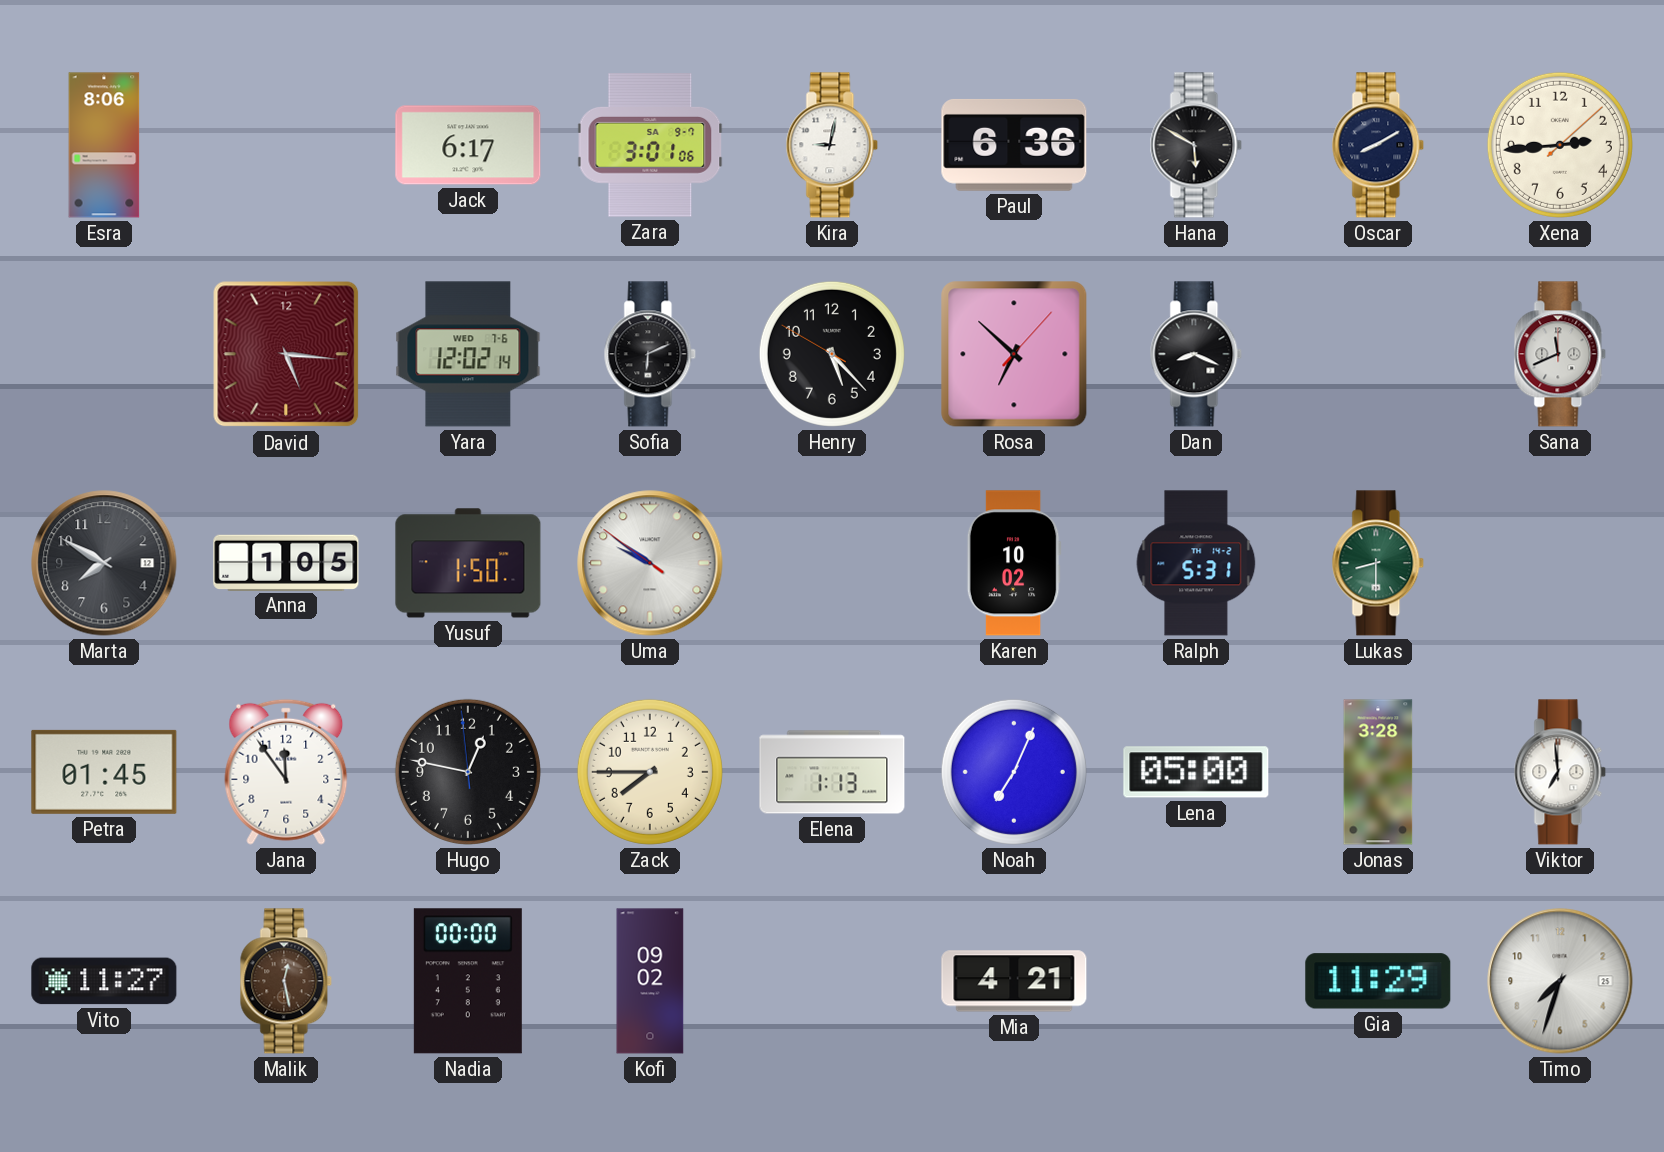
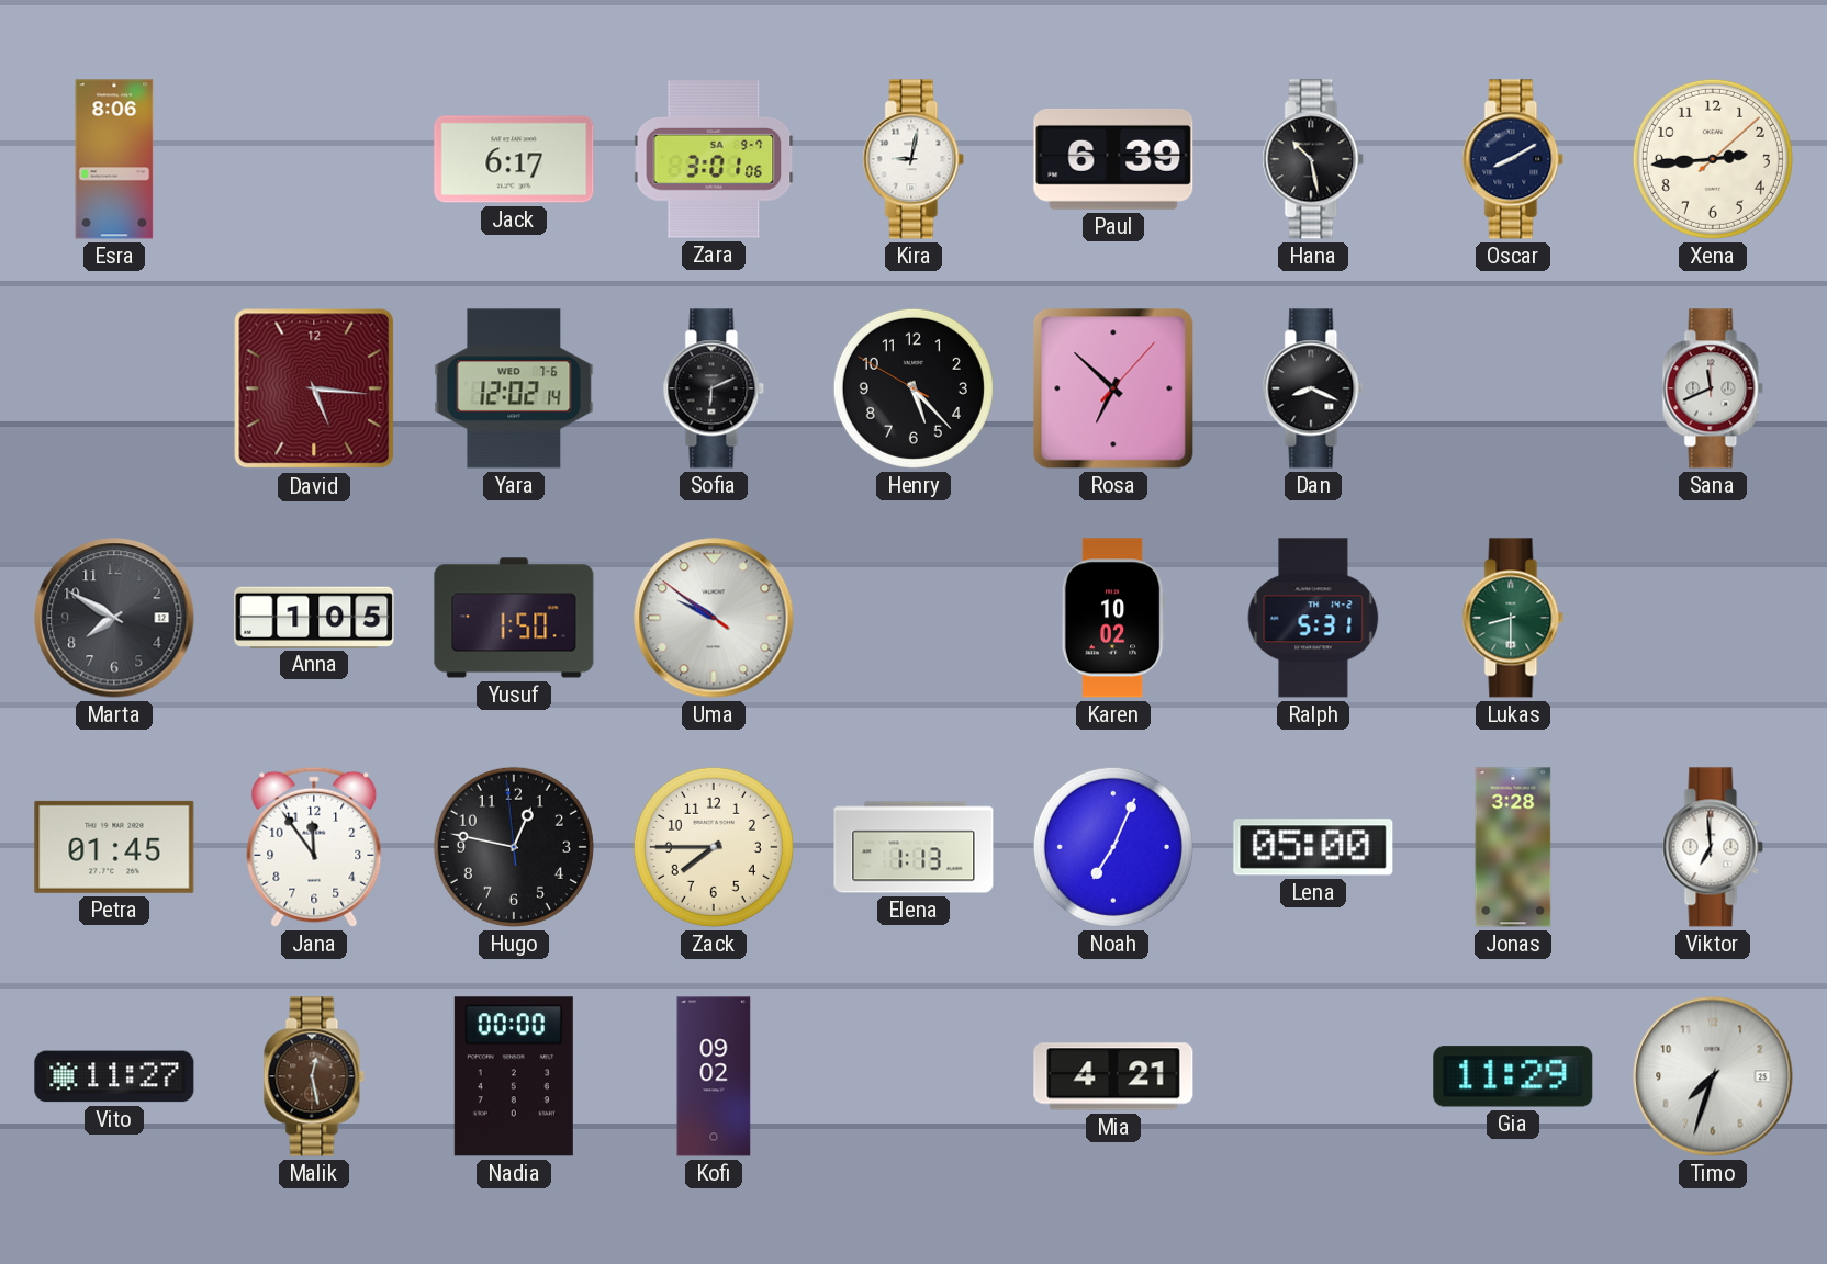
Paul: 6:36 -> 6:39 (1113, 159)
Hana: 5:50 -> 10:28 (1313, 159)
